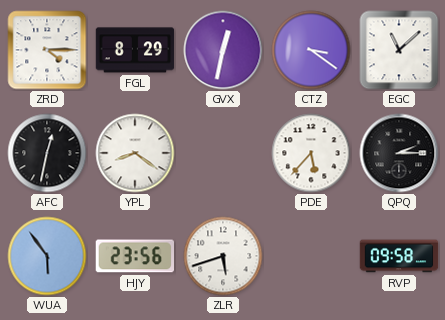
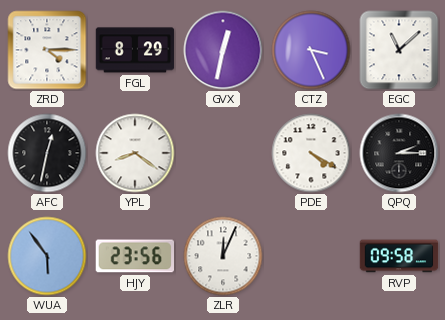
CTZ: 3:21 -> 3:26 (311, 50)
PDE: 5:37 -> 4:20 (311, 153)
ZLR: 5:42 -> 12:04 (223, 256)
